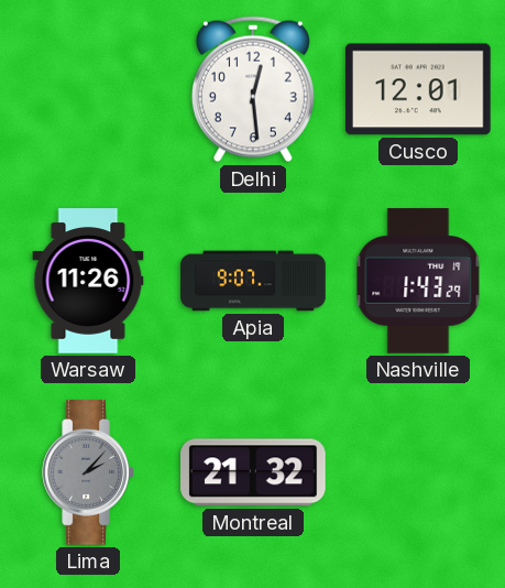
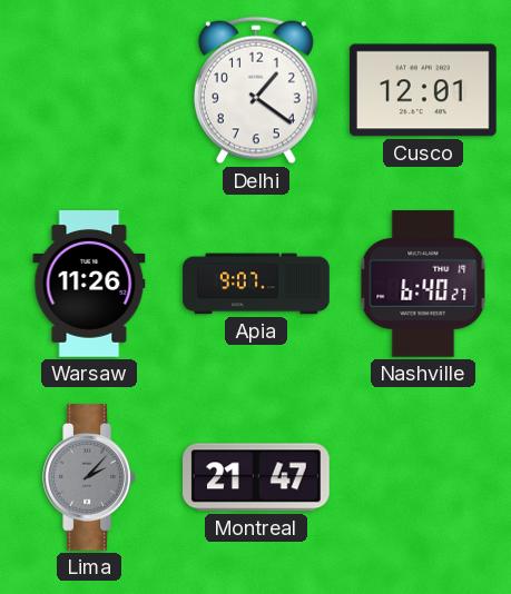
Delhi: 12:29 -> 1:21 (256, 90)
Nashville: 1:43 -> 6:40 (423, 284)
Montreal: 21:32 -> 21:47 (257, 477)
